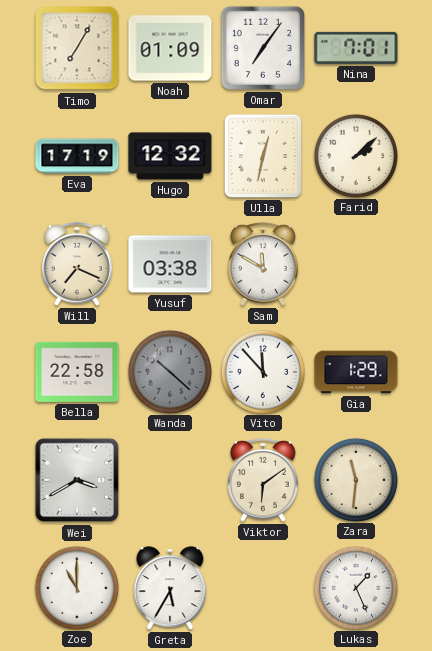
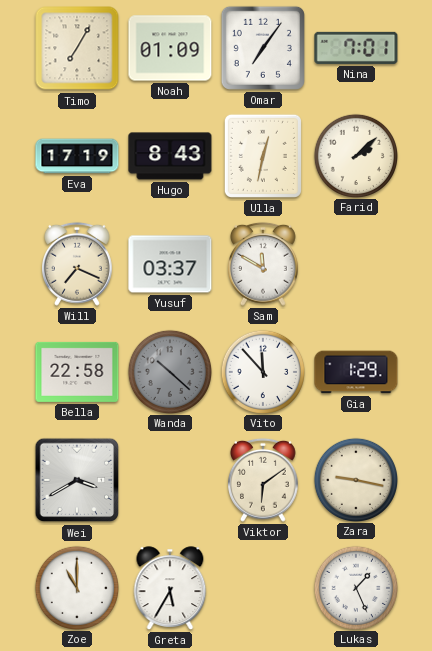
Hugo: 12:32 -> 8:43 (170, 156)
Yusuf: 03:38 -> 03:37 (170, 264)
Zara: 11:31 -> 9:17 (355, 479)
